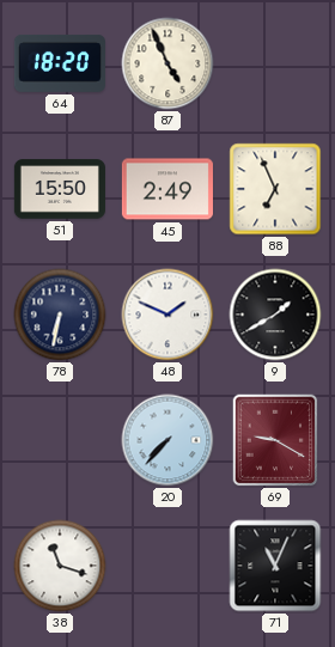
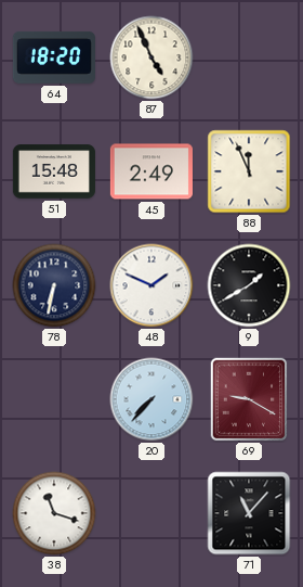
51: 15:50 -> 15:48 (54, 171)
88: 6:56 -> 11:56 (249, 171)
71: 11:04 -> 11:07 (249, 513)
